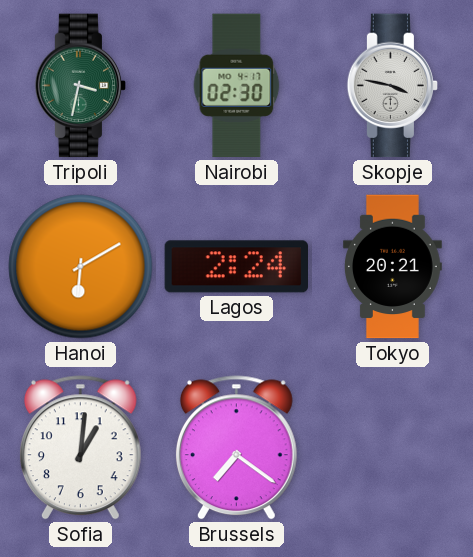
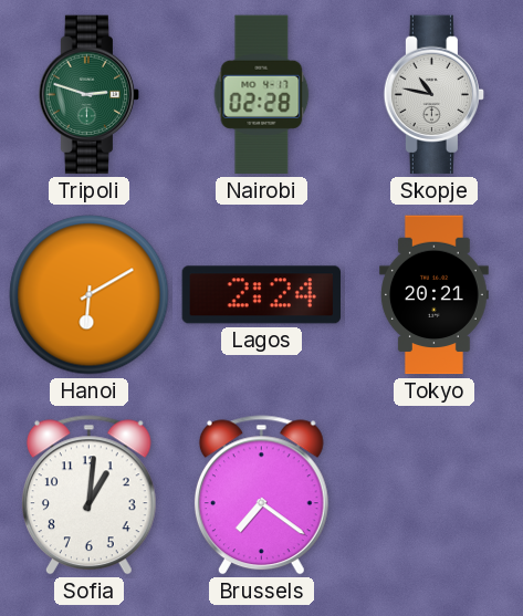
Tripoli: 3:32 -> 2:48 (90, 95)
Nairobi: 02:30 -> 02:28 (262, 95)
Skopje: 3:47 -> 10:47 (435, 95)
